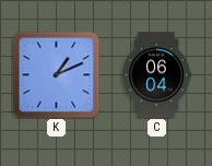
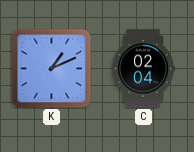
C: 06:04 -> 02:04 (143, 69)
